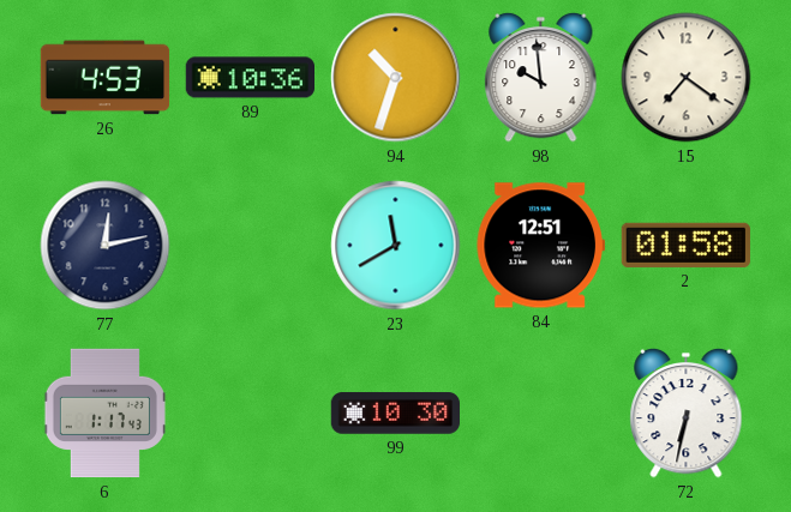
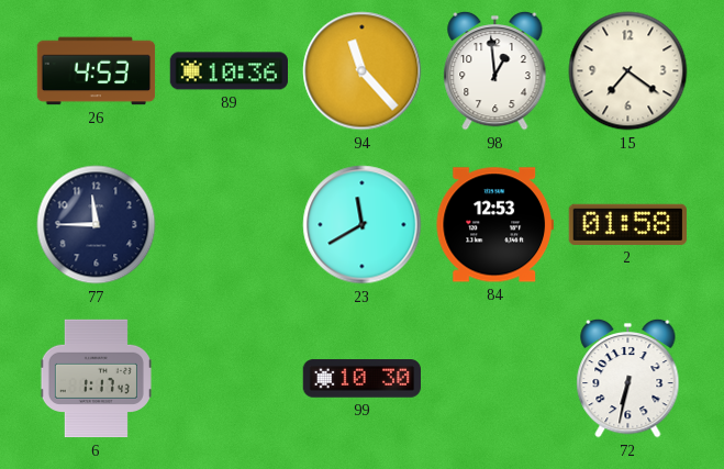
94: 10:33 -> 11:23 (363, 71)
98: 9:59 -> 12:59 (495, 70)
77: 12:13 -> 11:45 (97, 225)
84: 12:51 -> 12:53 (494, 225)
